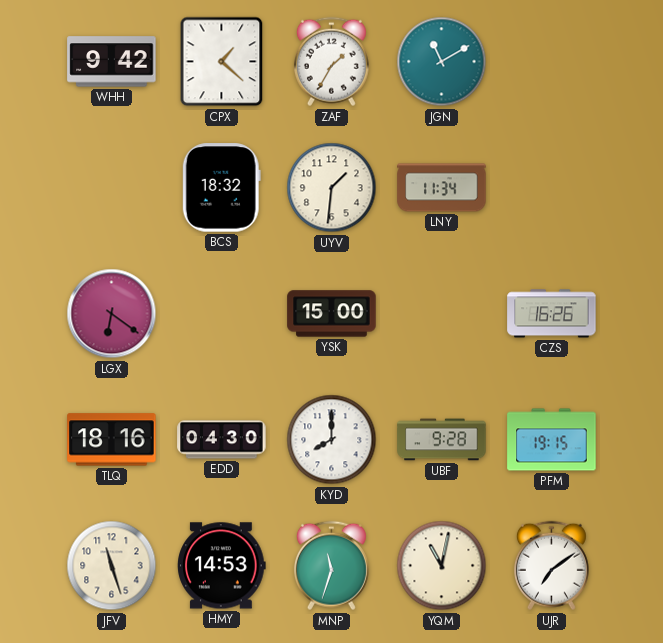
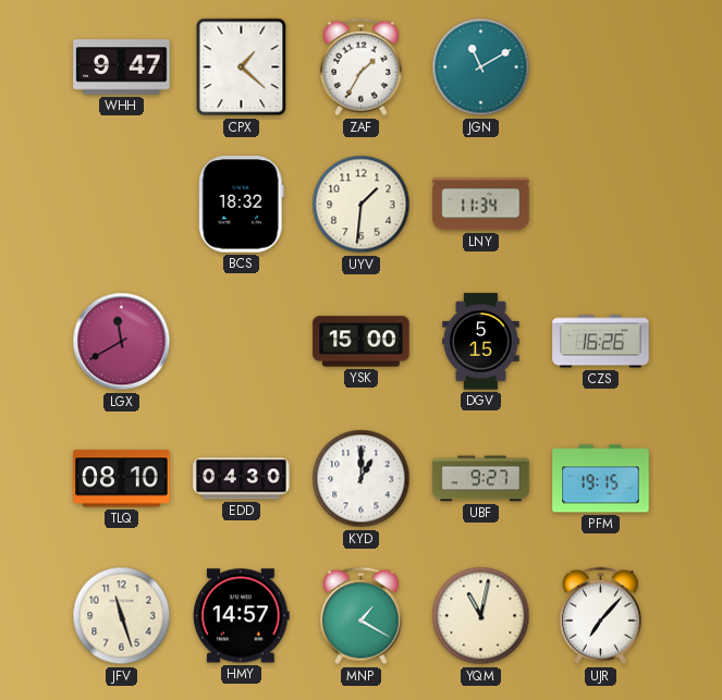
WHH: 9:42 -> 9:47 (122, 67)
LGX: 6:21 -> 11:40 (122, 342)
DGV: none -> 5:15 (481, 342)
TLQ: 18:16 -> 08:10 (122, 479)
KYD: 8:00 -> 1:00 (362, 479)
UBF: 9:28 -> 9:27 (481, 479)
HMY: 14:53 -> 14:57 (242, 616)
MNP: 11:33 -> 1:20 (360, 616)
UJR: 7:09 -> 7:07 (600, 616)
